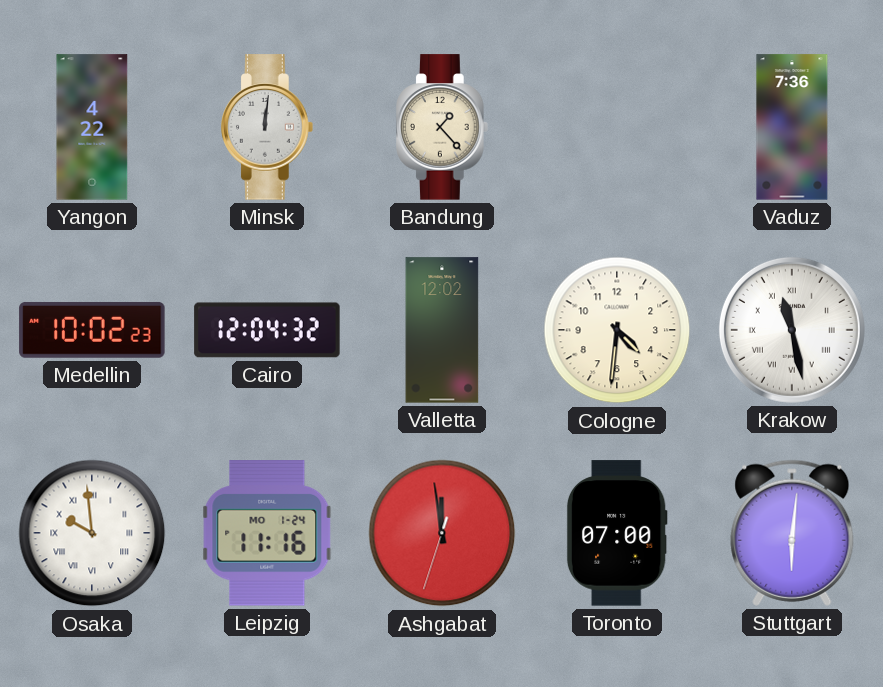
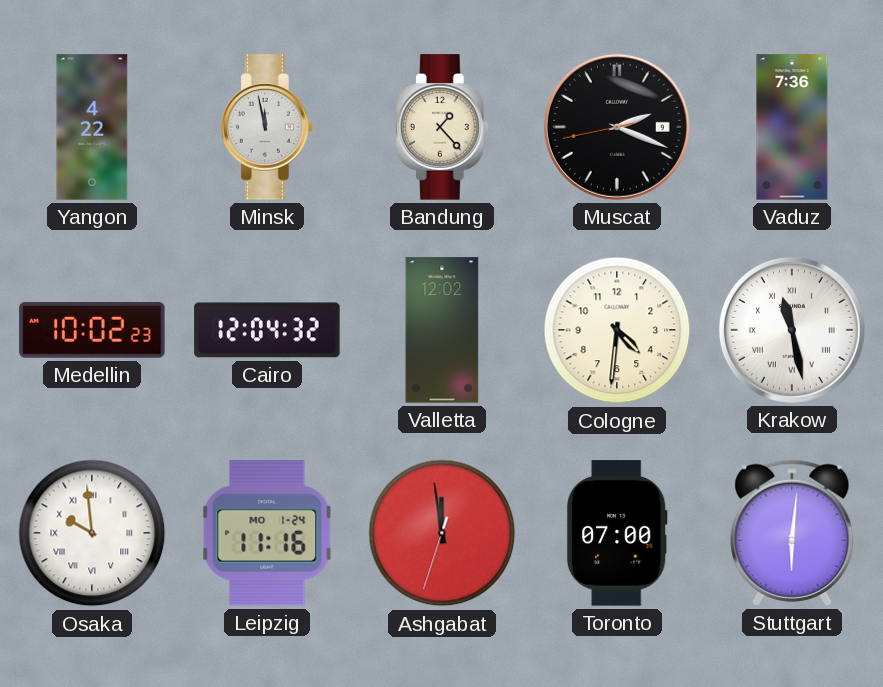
Minsk: 12:01 -> 11:58 (268, 127)
Muscat: none -> 2:18 (617, 127)
